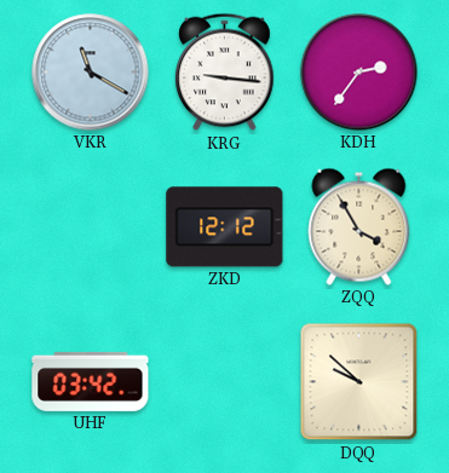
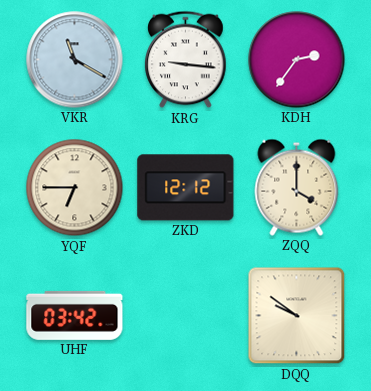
YQF: none -> 6:45 (75, 188)
ZQQ: 3:55 -> 4:00 (297, 187)
DQQ: 9:52 -> 9:51 (297, 316)
